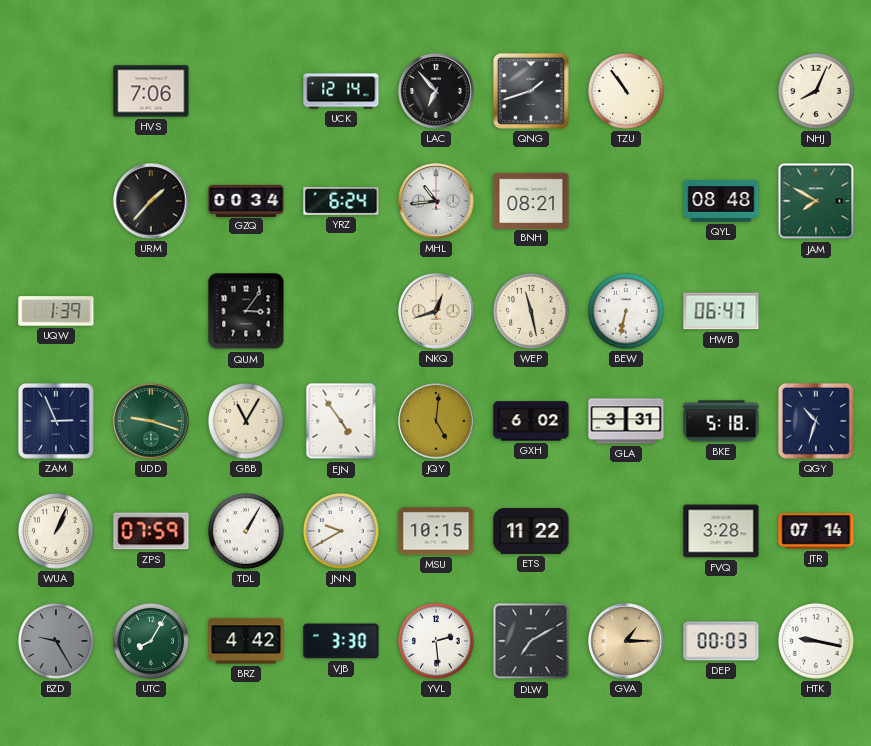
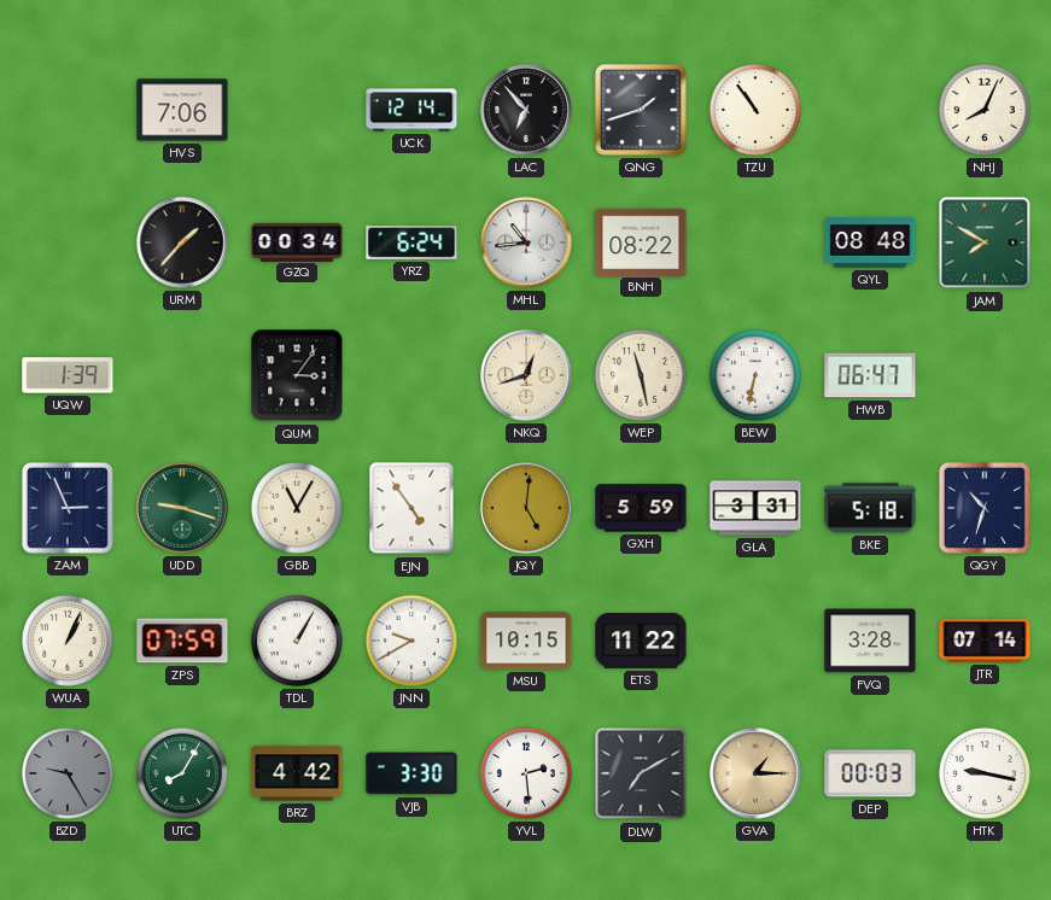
BNH: 08:21 -> 08:22 (641, 241)
GXH: 6:02 -> 5:59 (641, 508)
